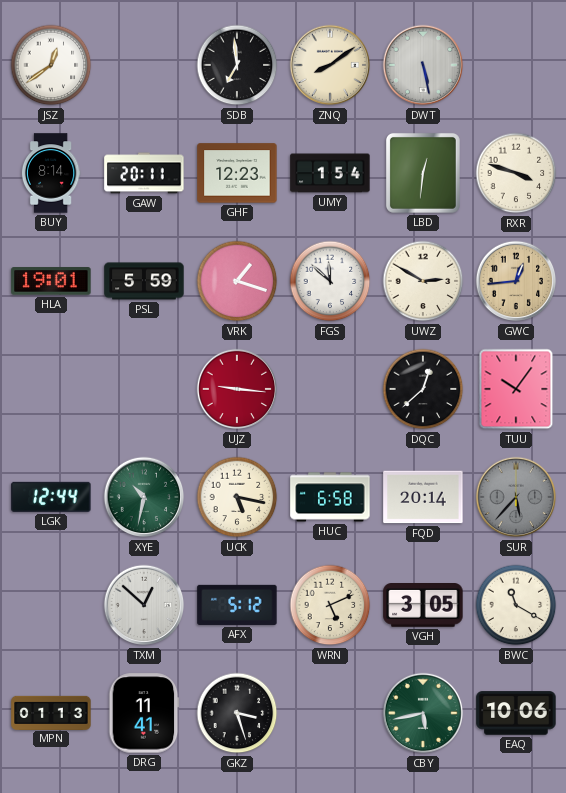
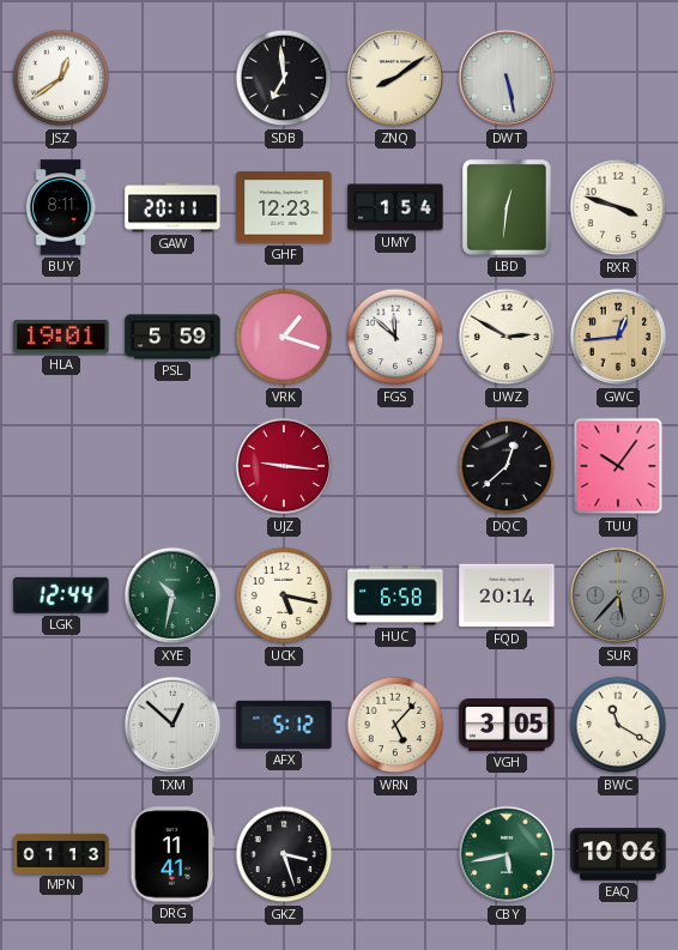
BUY: 8:14 -> 8:11 (61, 207)
WRN: 5:11 -> 5:07 (395, 725)
